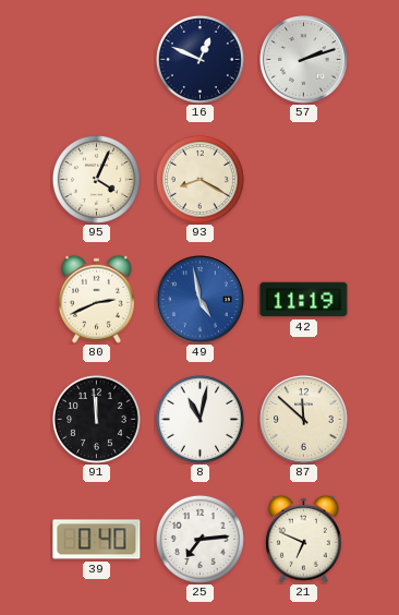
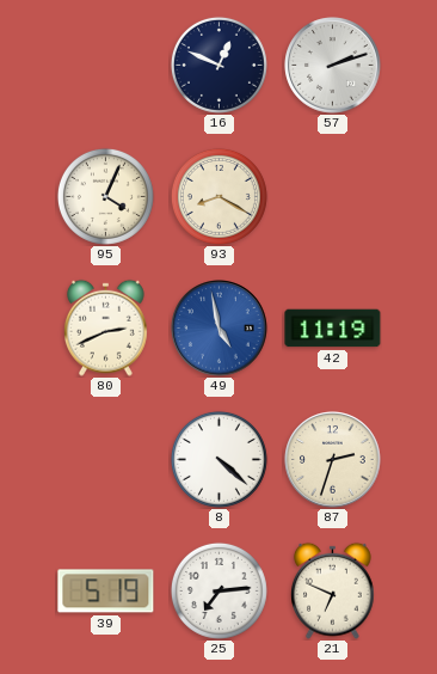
91: 11:59 -> none (96, 419)
8: 11:02 -> 4:22 (219, 459)
87: 11:52 -> 2:33 (333, 460)
39: 0:40 -> 5:19 (106, 592)
